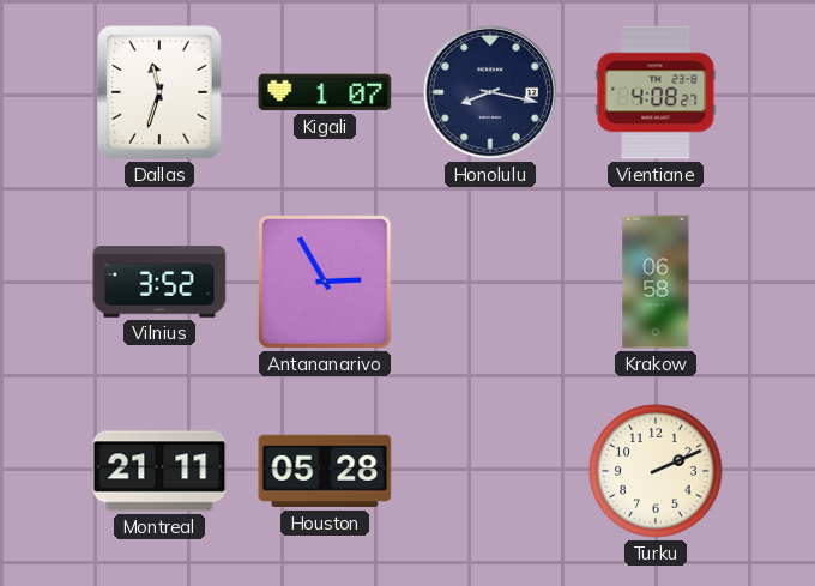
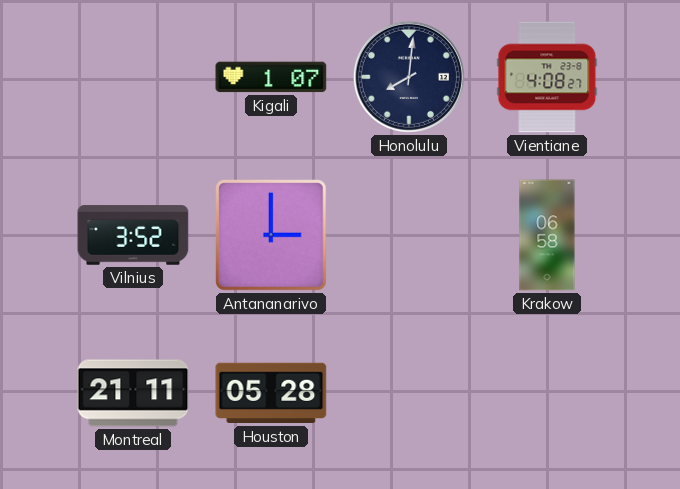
Dallas: 11:33 -> none (159, 92)
Honolulu: 8:17 -> 8:01 (409, 77)
Antananarivo: 2:55 -> 3:00 (271, 235)
Turku: 2:11 -> none (656, 471)
